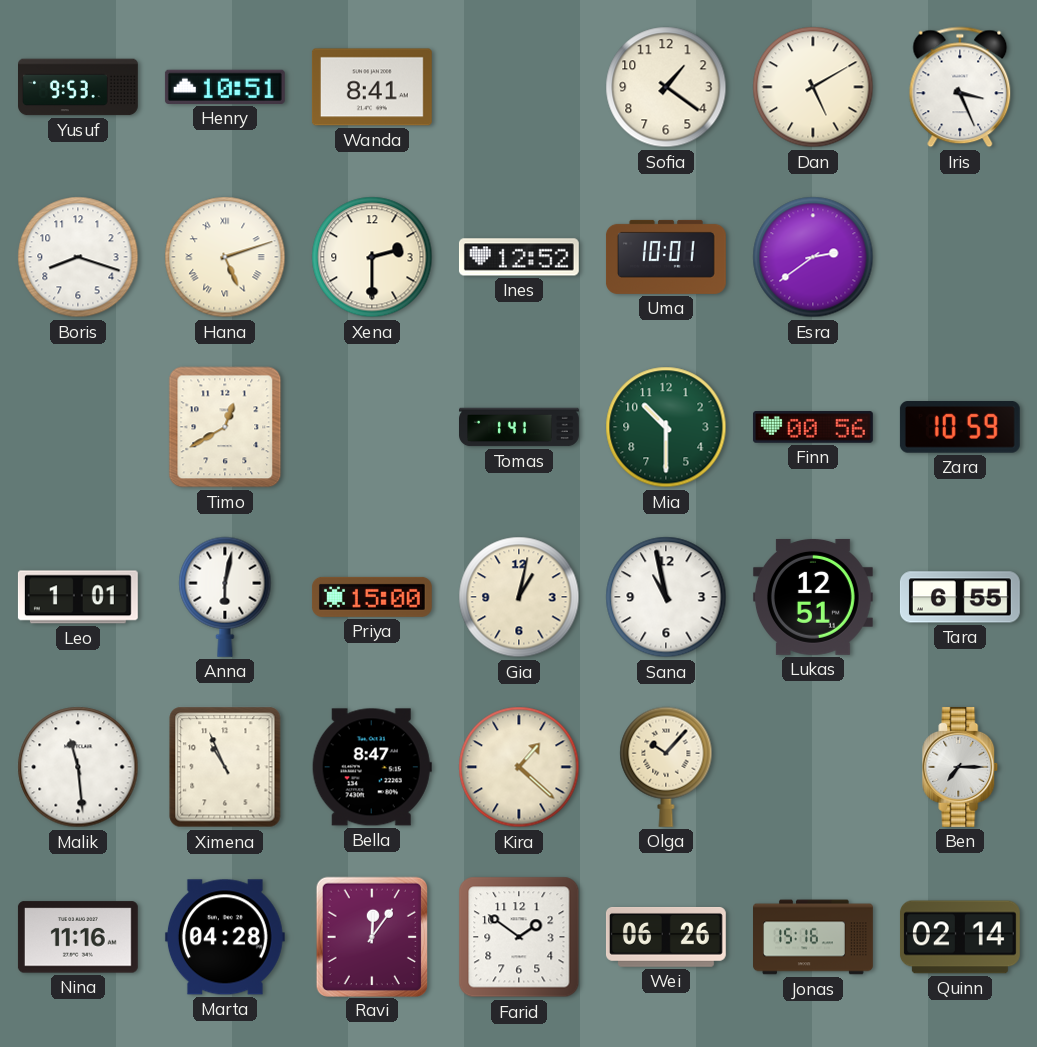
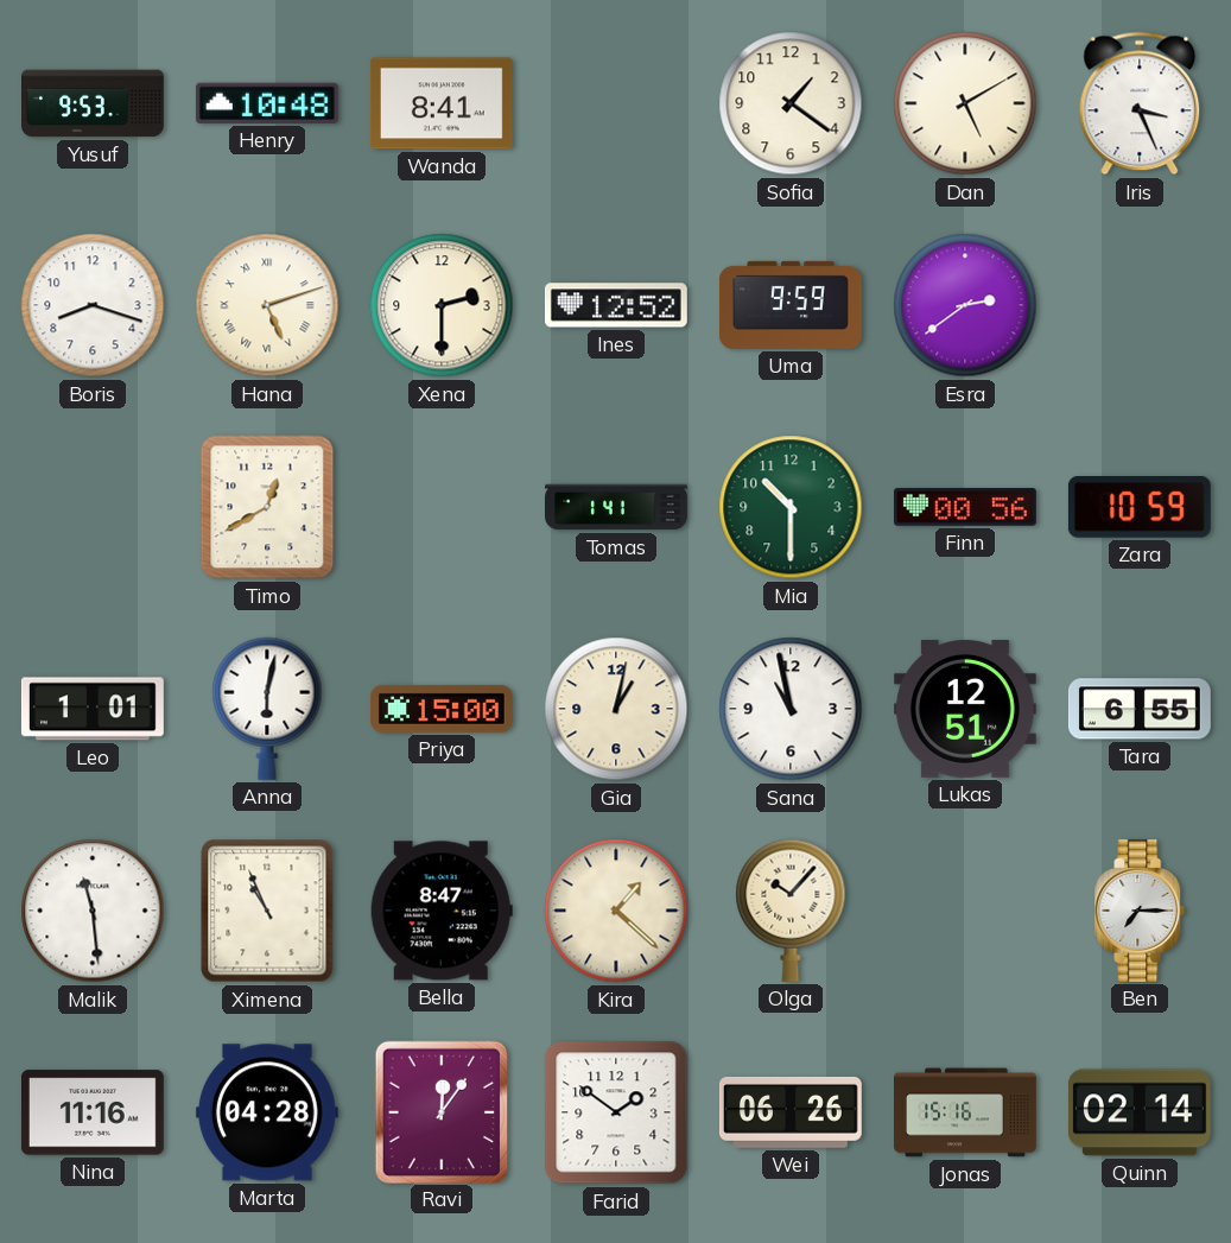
Henry: 10:51 -> 10:48 (267, 103)
Uma: 10:01 -> 9:59 (791, 305)
